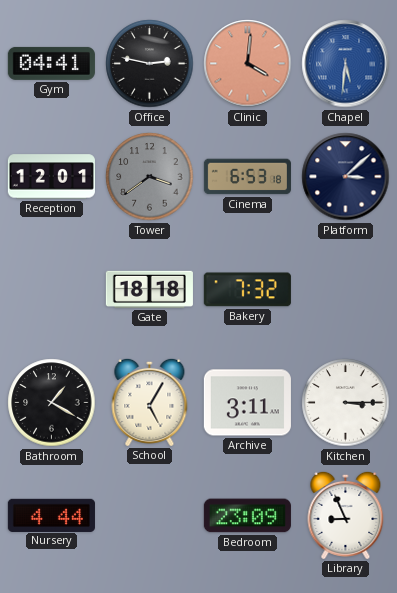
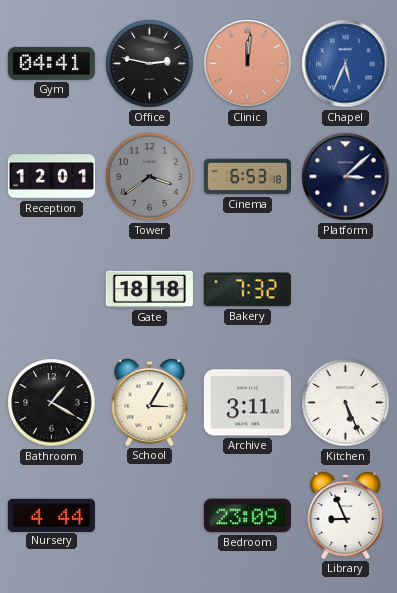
Clinic: 4:01 -> 12:01 (248, 64)
Chapel: 5:31 -> 5:34 (346, 64)
School: 5:05 -> 3:05 (150, 402)
Kitchen: 3:15 -> 5:26 (346, 403)
